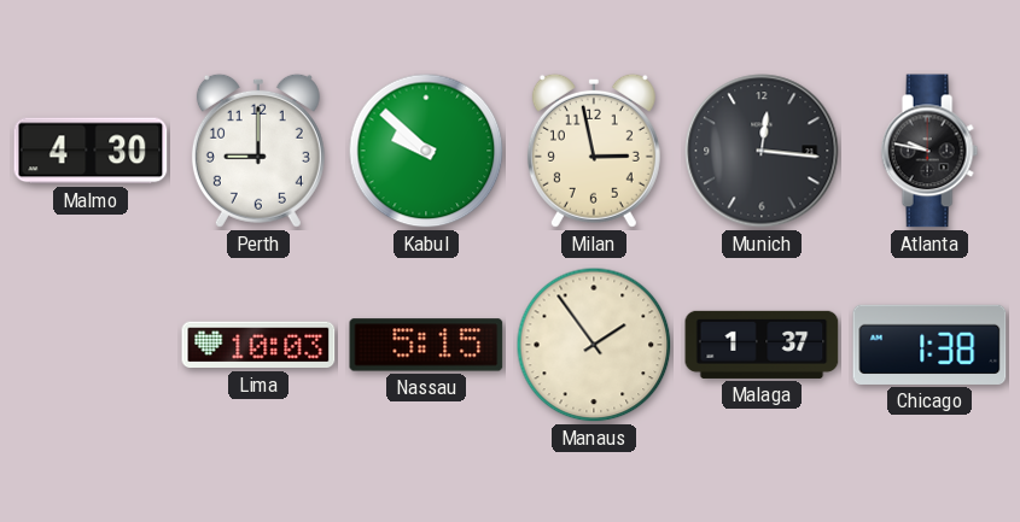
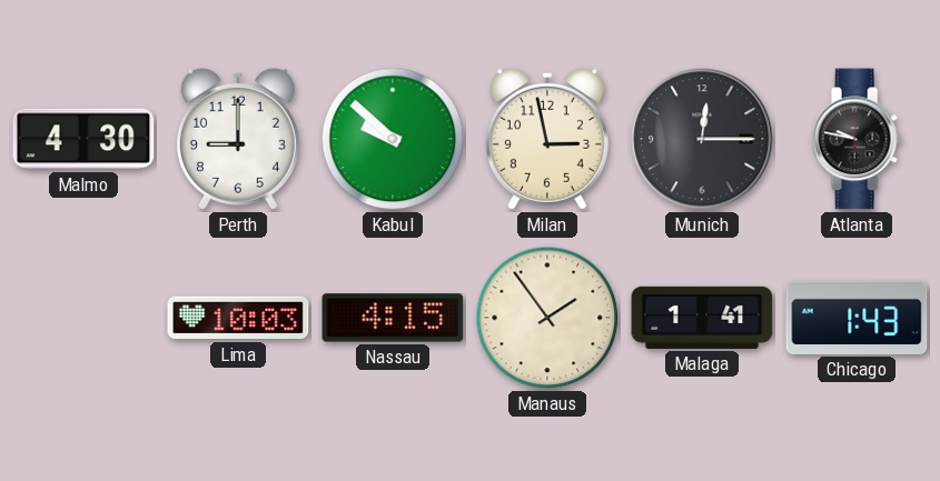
Munich: 12:16 -> 12:15 (702, 139)
Nassau: 5:15 -> 4:15 (393, 318)
Malaga: 1:37 -> 1:41 (702, 318)
Chicago: 1:38 -> 1:43 (857, 318)
